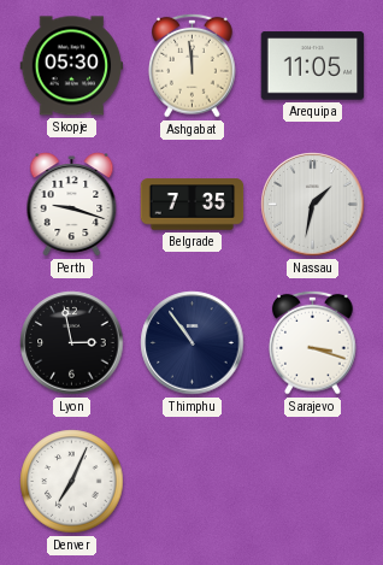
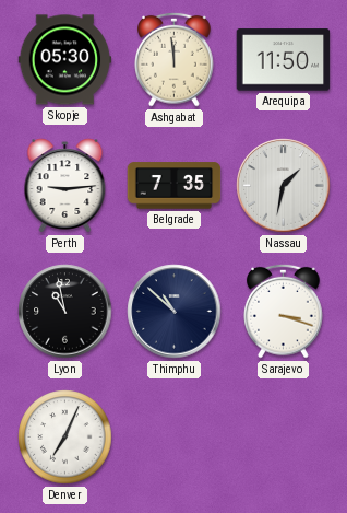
Arequipa: 11:05 -> 11:50 (284, 60)
Perth: 9:18 -> 9:14 (65, 186)
Lyon: 2:58 -> 10:58 (65, 312)
Thimphu: 10:54 -> 10:52 (175, 312)
